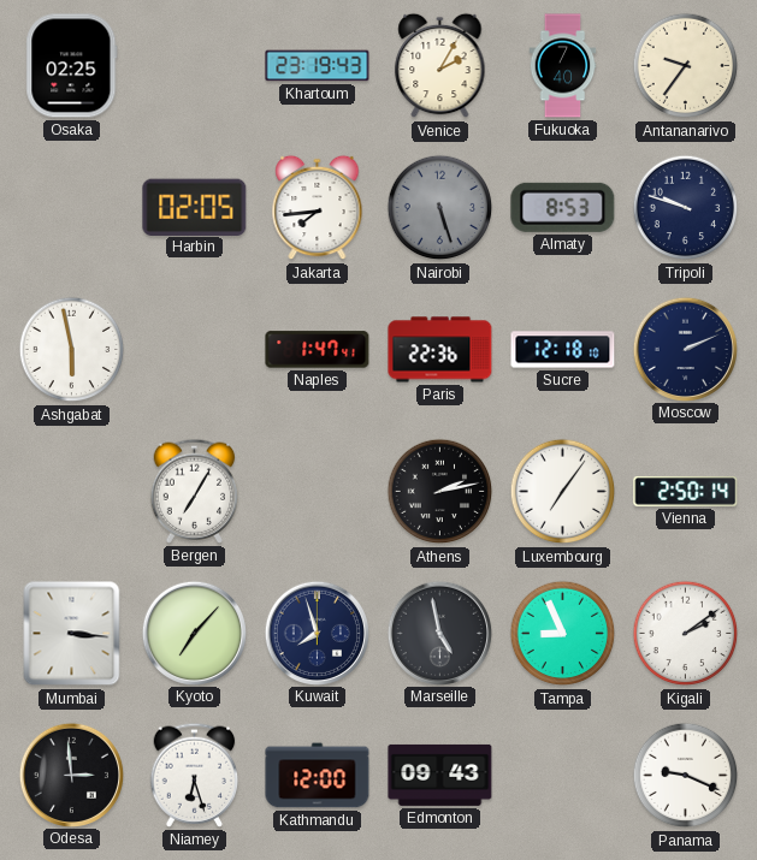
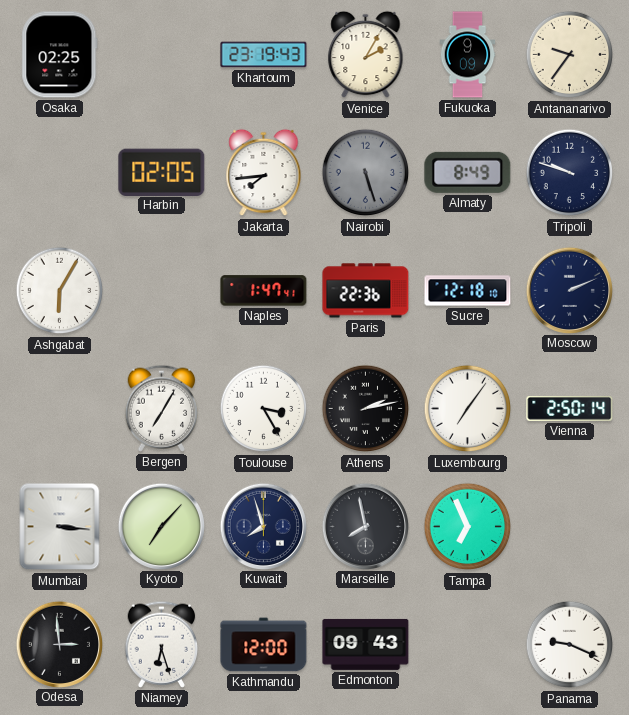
Fukuoka: 7:40 -> 9:09 (468, 55)
Almaty: 8:53 -> 8:49 (468, 172)
Ashgabat: 5:58 -> 6:05 (60, 291)
Toulouse: none -> 3:25 (264, 409)
Marseille: 4:58 -> 7:58 (365, 526)
Tampa: 8:56 -> 6:56 (468, 527)
Kigali: 2:09 -> none (686, 634)
